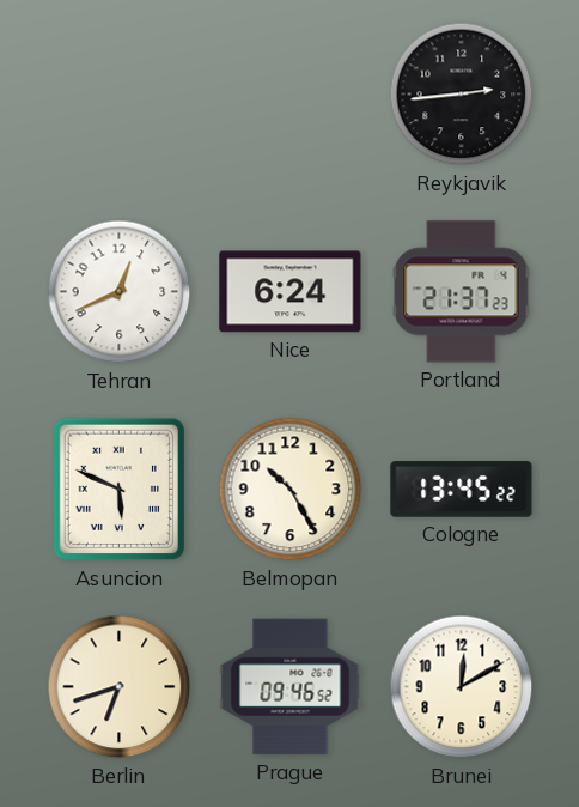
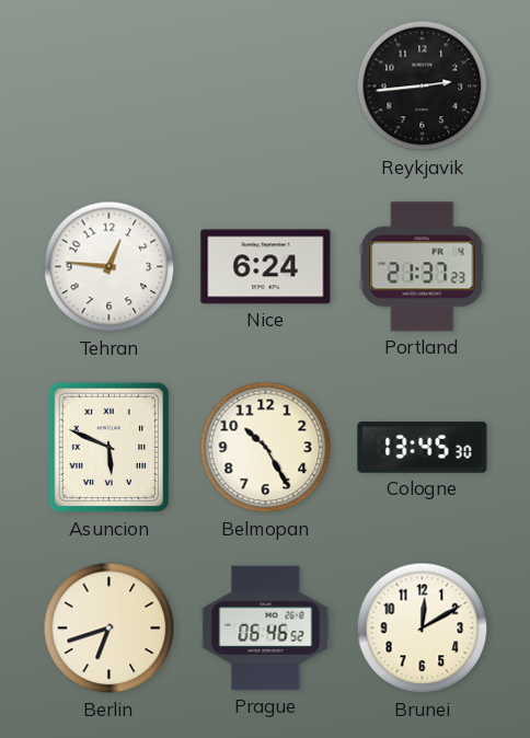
Tehran: 12:41 -> 12:46 (110, 267)
Cologne: 13:45:22 -> 13:45:30 (423, 448)
Prague: 09:46 -> 06:46 (266, 629)
